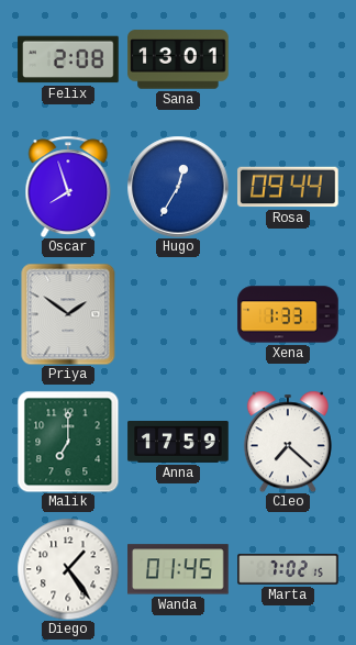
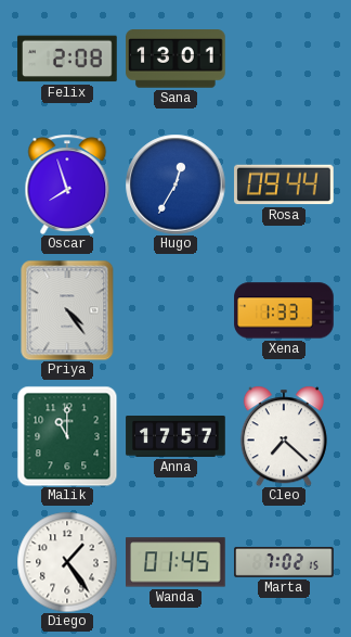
Priya: 1:51 -> 4:24 (67, 310)
Malik: 7:00 -> 11:00 (67, 436)
Anna: 17:59 -> 17:57 (175, 437)
